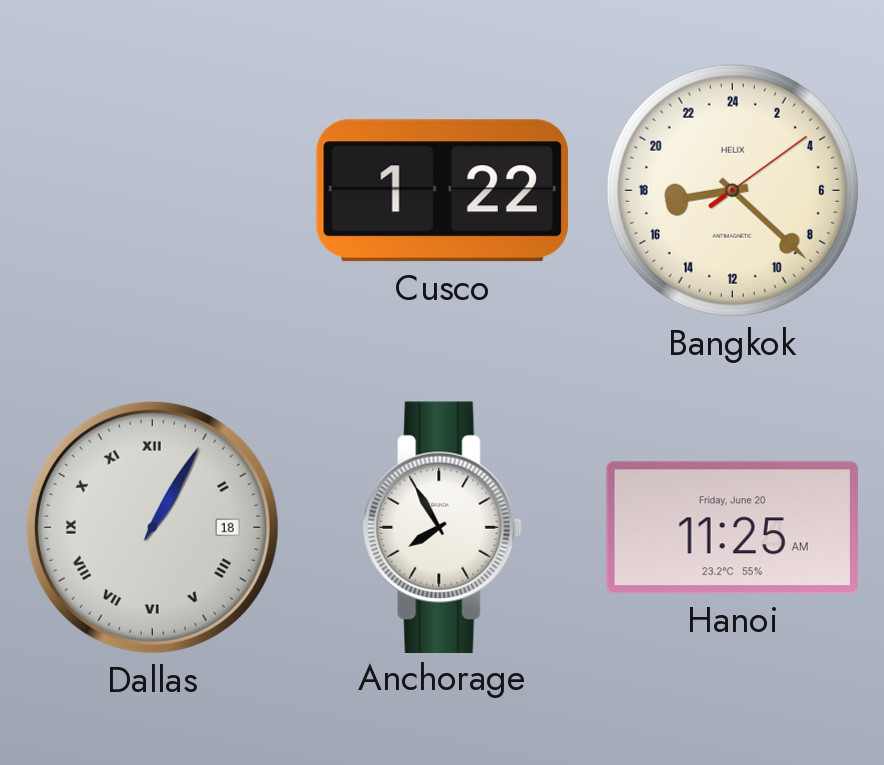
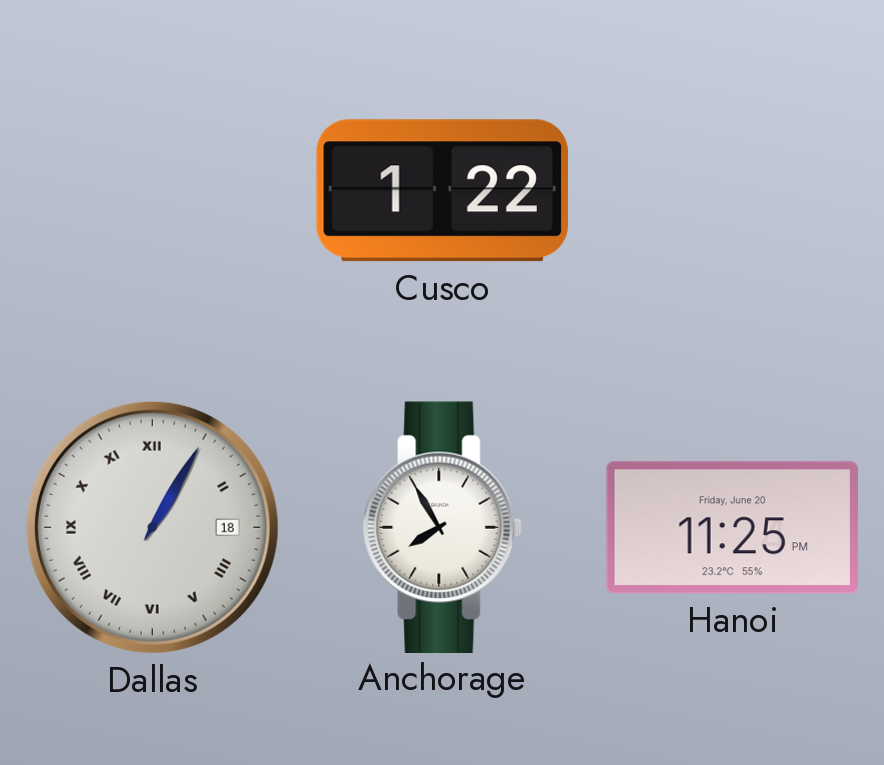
Bangkok: 17:22 -> none (732, 190)
Hanoi: 11:25 AM -> 11:25 PM (732, 528)
